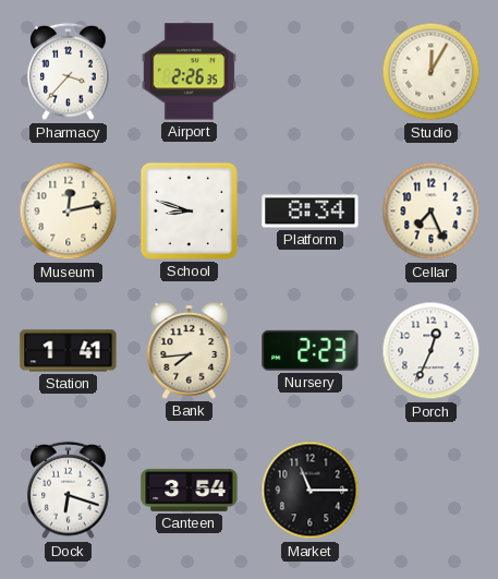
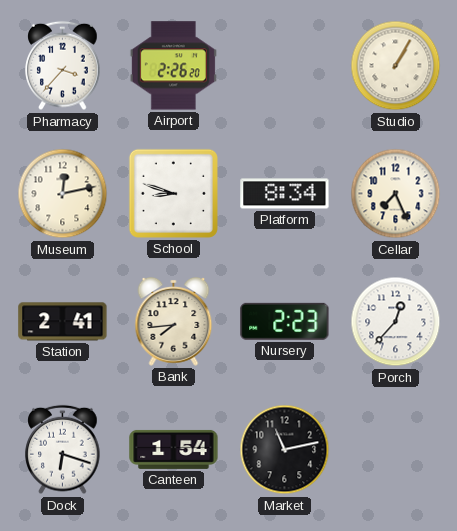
Airport: 2:26:35 -> 2:26:20 (173, 66)
Studio: 12:05 -> 1:05 (396, 66)
Station: 1:41 -> 2:41 (63, 322)
Porch: 12:34 -> 12:37 (396, 322)
Canteen: 3:54 -> 1:54 (174, 449)
Market: 11:15 -> 11:13 (285, 450)
